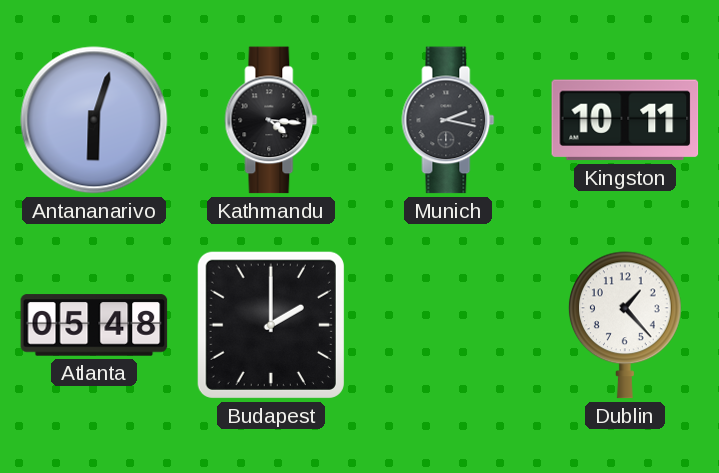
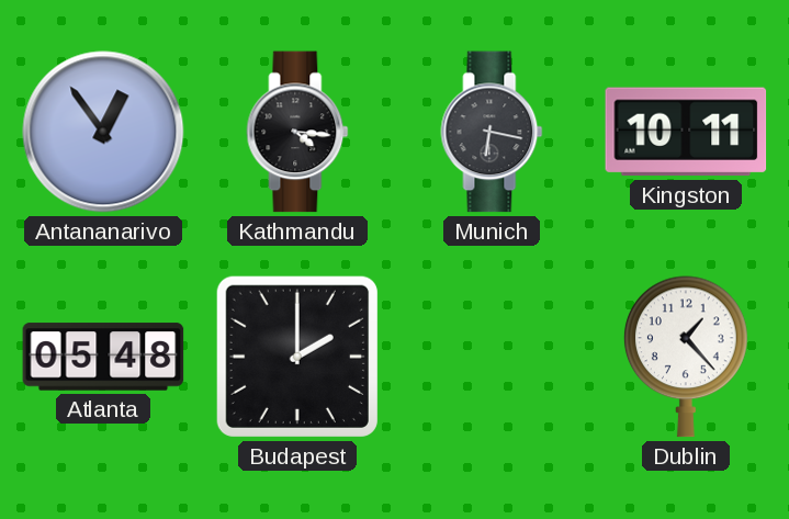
Antananarivo: 6:03 -> 12:54 (103, 132)
Munich: 2:17 -> 6:17 (492, 132)
